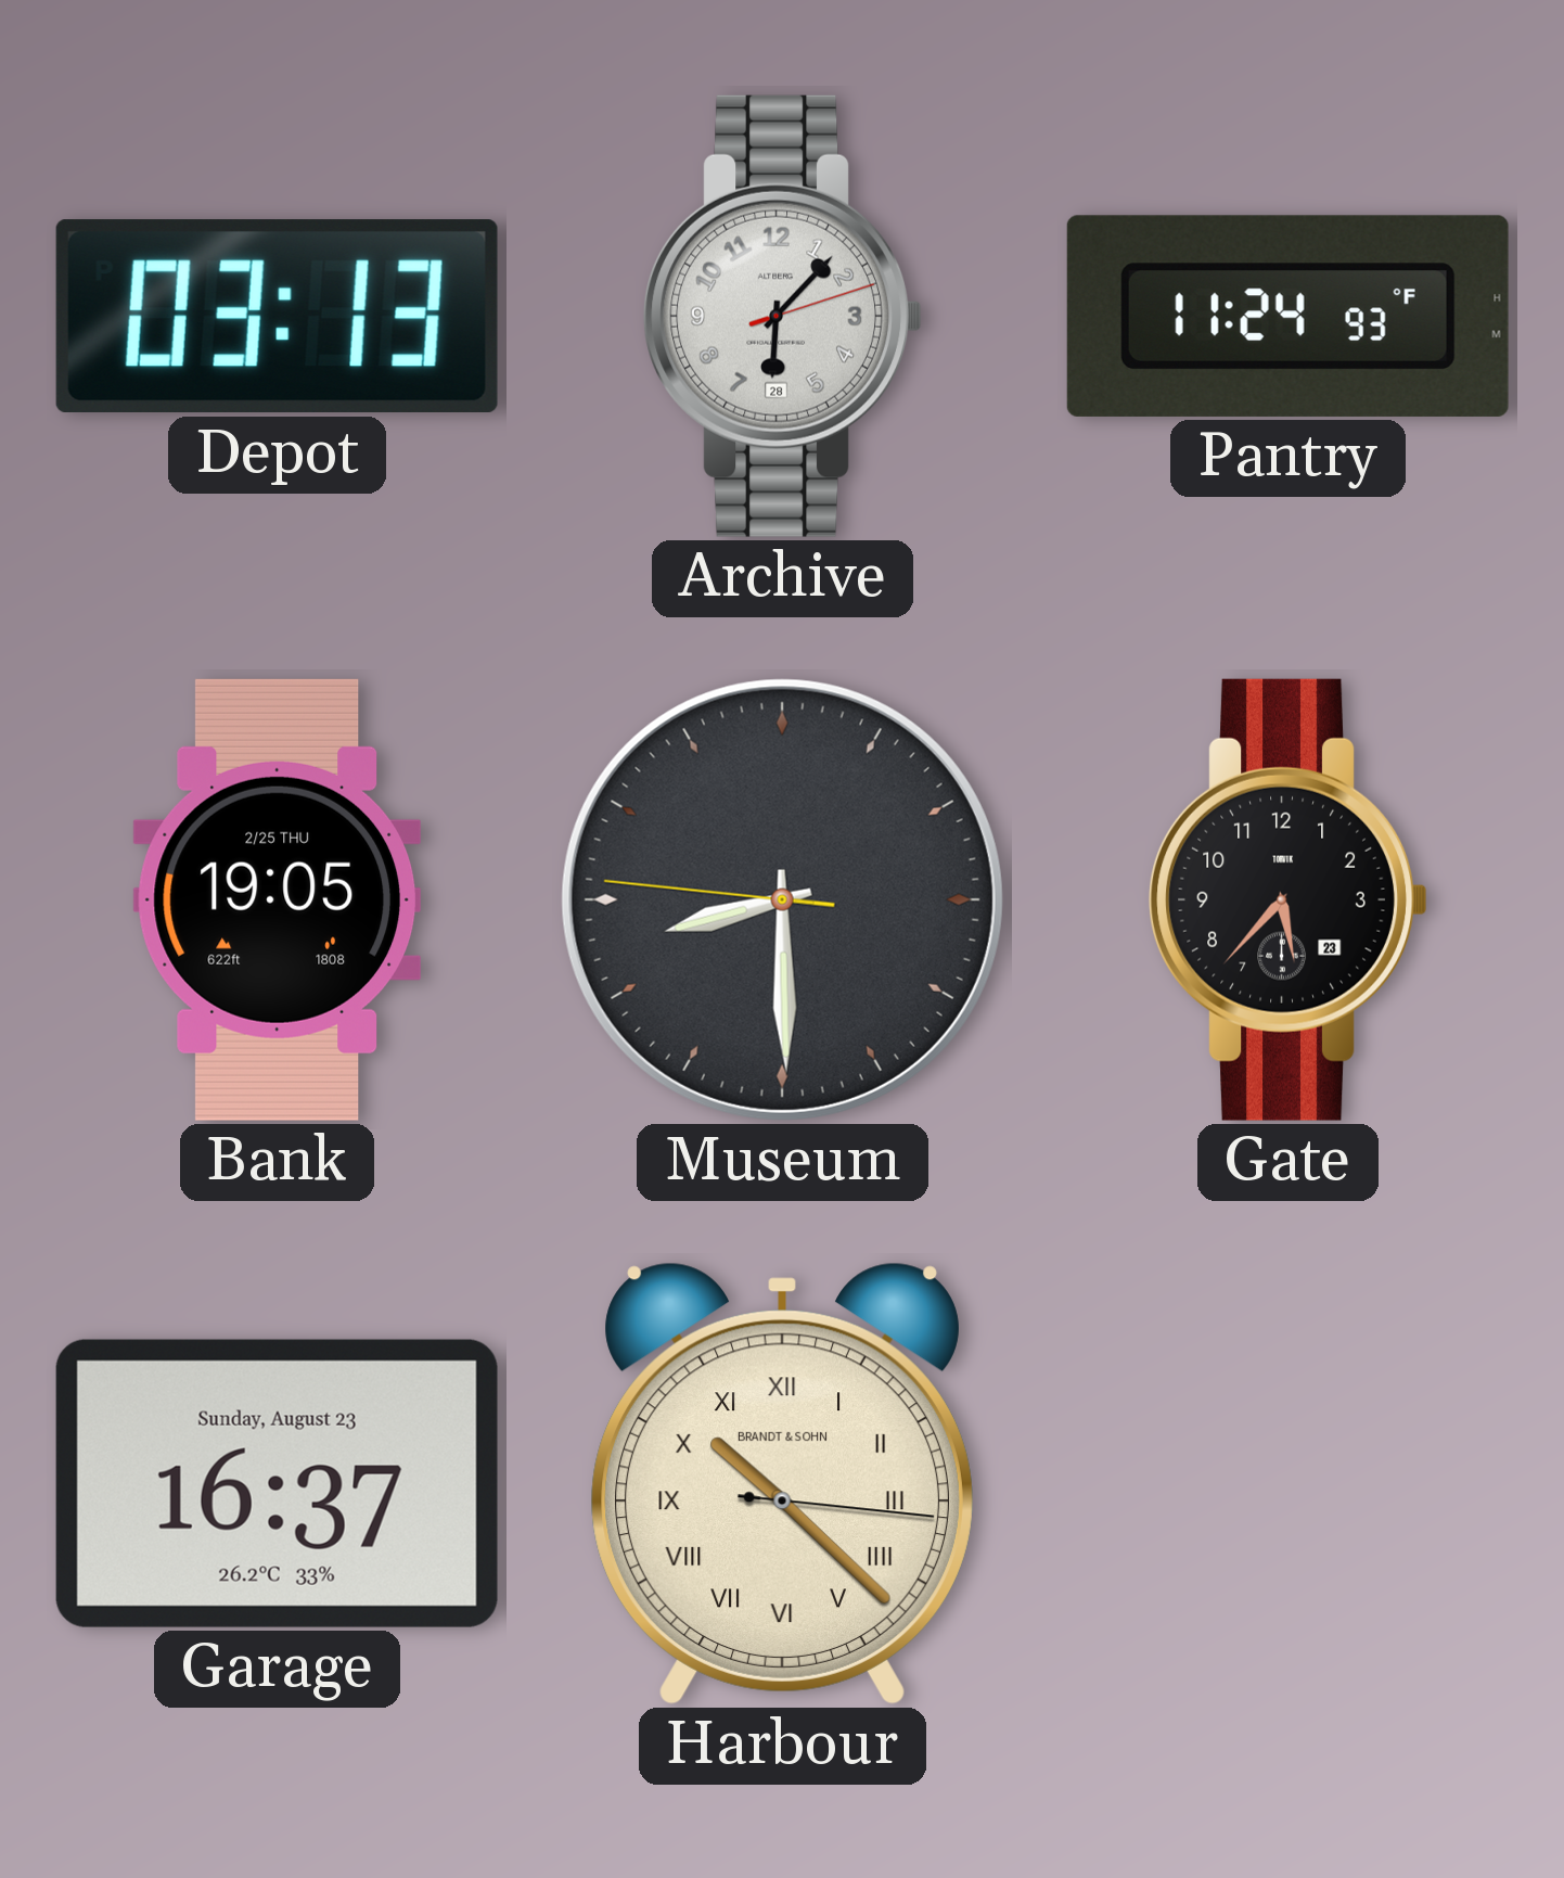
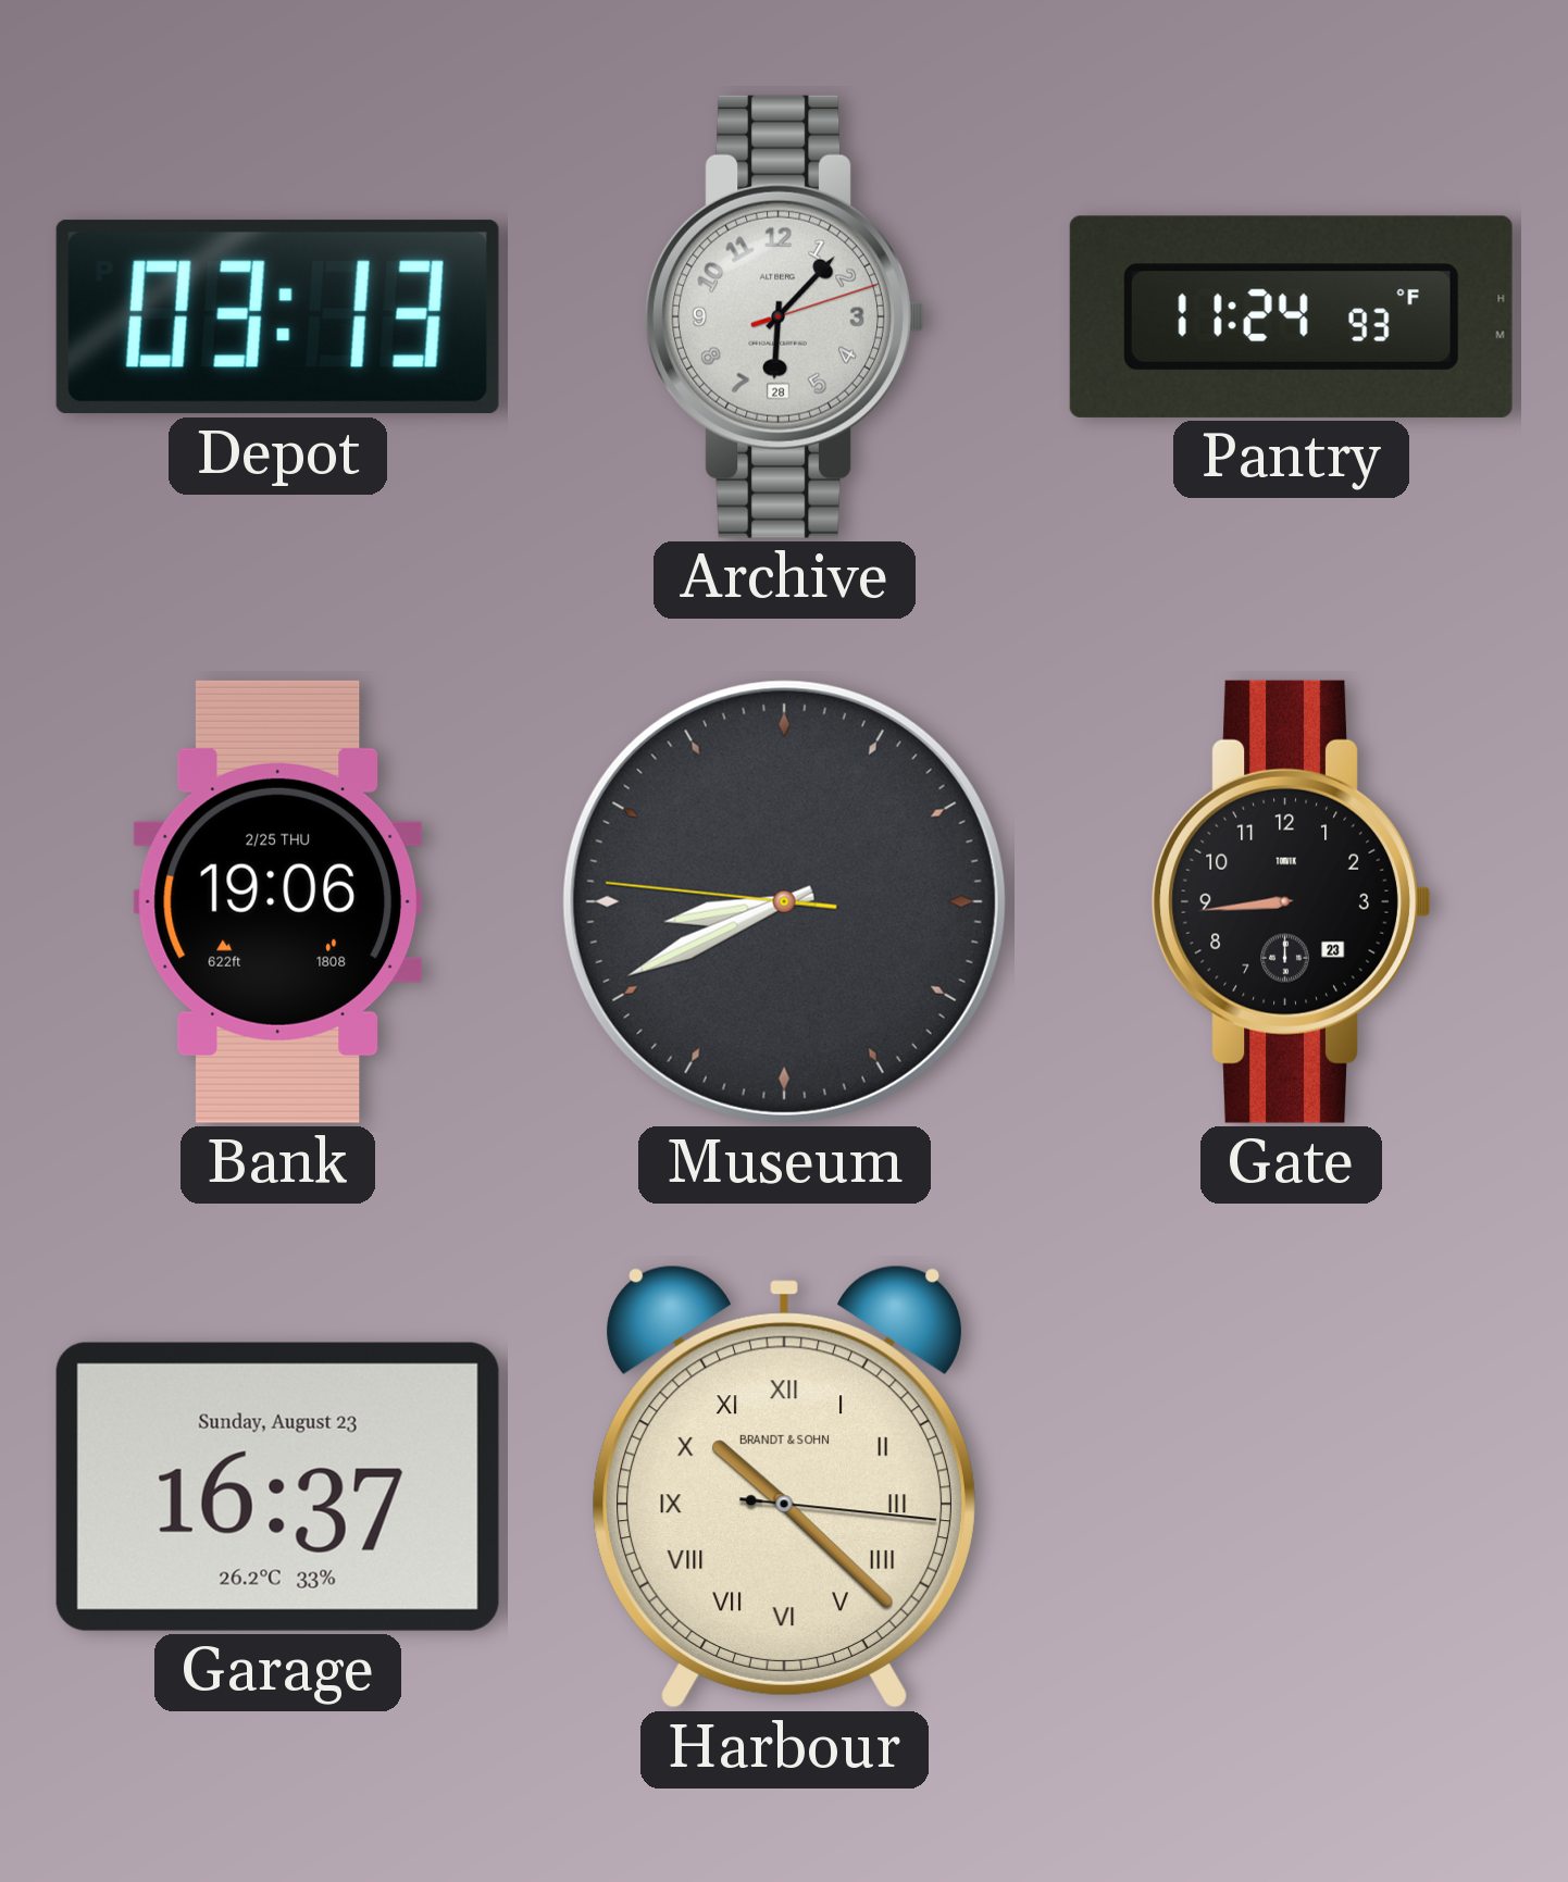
Bank: 19:05 -> 19:06 (277, 901)
Museum: 8:29 -> 8:40 (784, 901)
Gate: 5:37 -> 8:44 (1292, 901)
